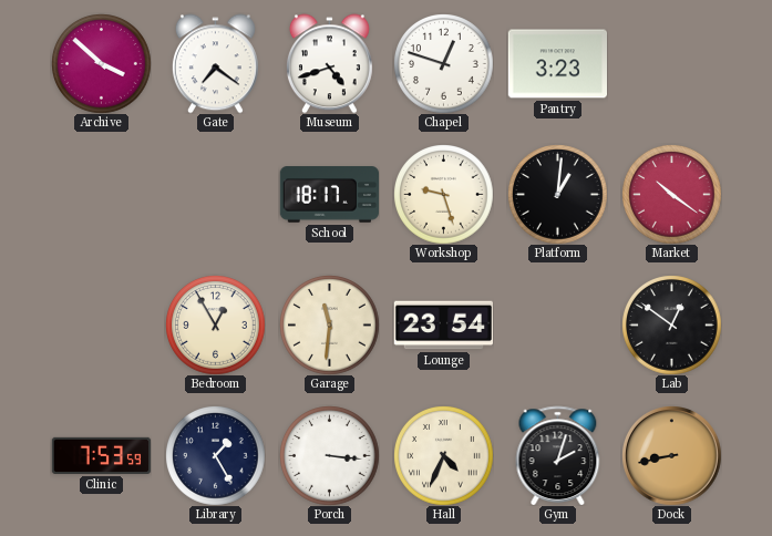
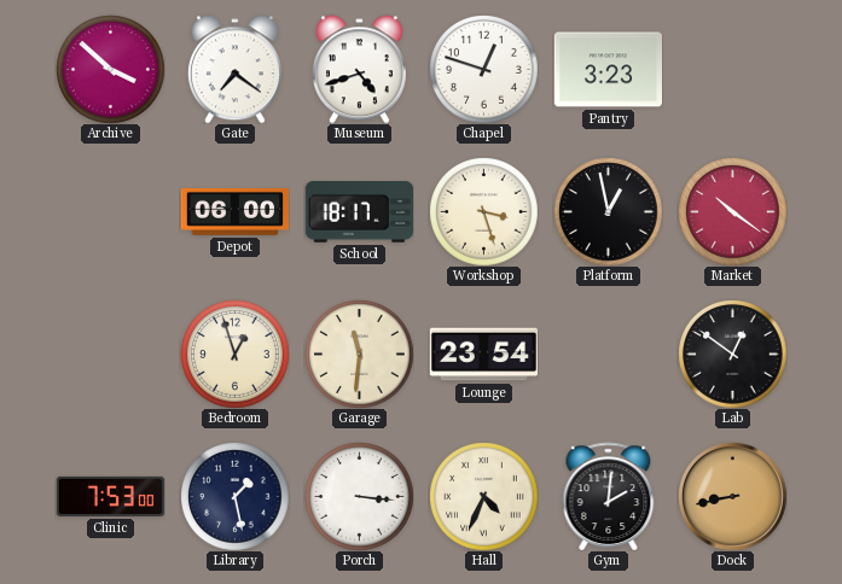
Depot: none -> 06:00 (234, 212)
Workshop: 9:27 -> 3:27 (483, 211)
Platform: 1:01 -> 12:58 (608, 211)
Bedroom: 12:55 -> 12:57 (234, 354)
Clinic: 7:53:59 -> 7:53:00 (110, 496)
Library: 1:25 -> 1:28 (234, 496)
Gym: 2:03 -> 2:01 (609, 496)
